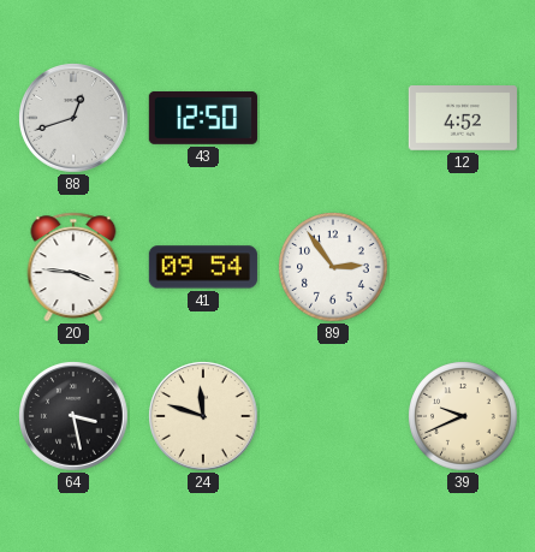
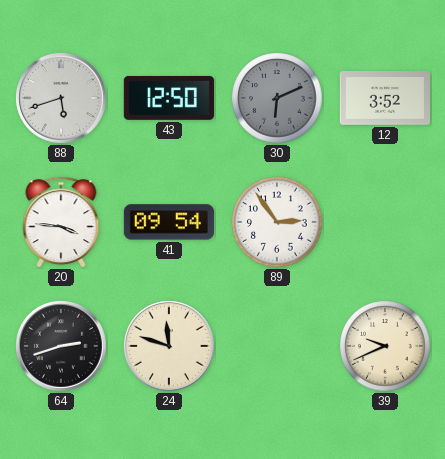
88: 12:42 -> 5:42 (62, 99)
30: none -> 6:11 (277, 98)
12: 4:52 -> 3:52 (385, 99)
64: 3:28 -> 2:42 (62, 347)
